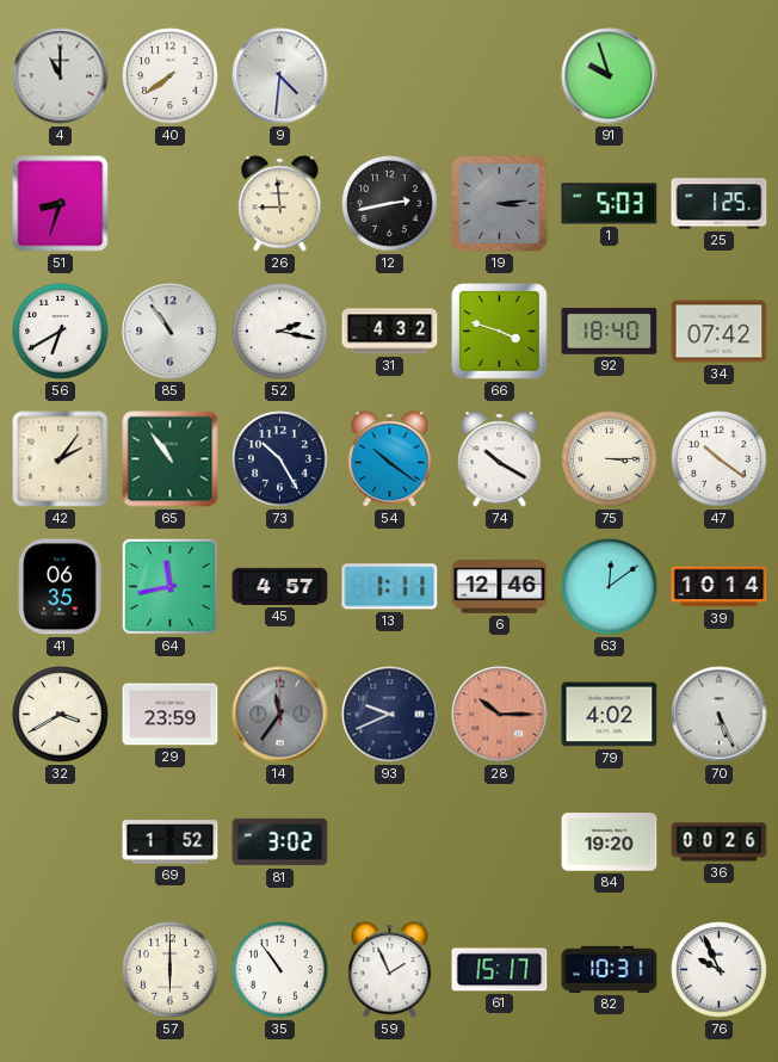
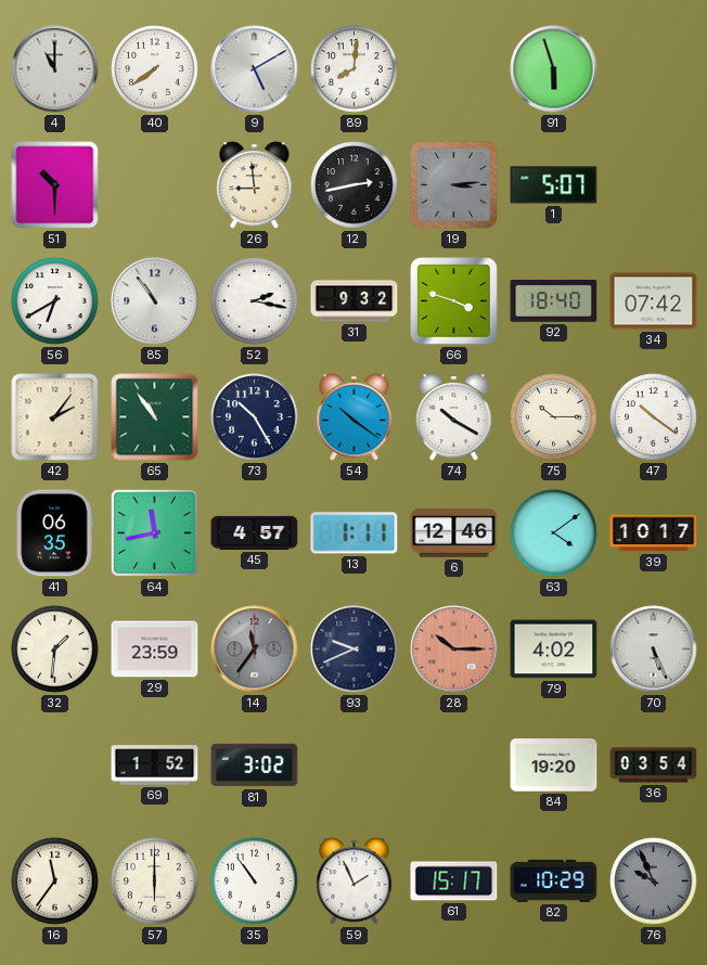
9: 4:31 -> 5:10 (255, 69)
89: none -> 8:01 (355, 69)
91: 9:57 -> 5:57 (554, 69)
51: 8:33 -> 10:30 (55, 185)
1: 5:03 -> 5:07 (554, 185)
25: 1:25 -> none (720, 204)
31: 4:32 -> 9:32 (355, 301)
75: 3:15 -> 10:15 (554, 417)
63: 12:09 -> 4:09 (554, 533)
39: 10:14 -> 10:17 (654, 533)
32: 3:40 -> 1:31 (55, 649)
36: 00:26 -> 03:54 (654, 765)
16: none -> 11:36 (55, 882)
82: 10:31 -> 10:29 (554, 880)
76 dial: white -> grey (654, 882)
